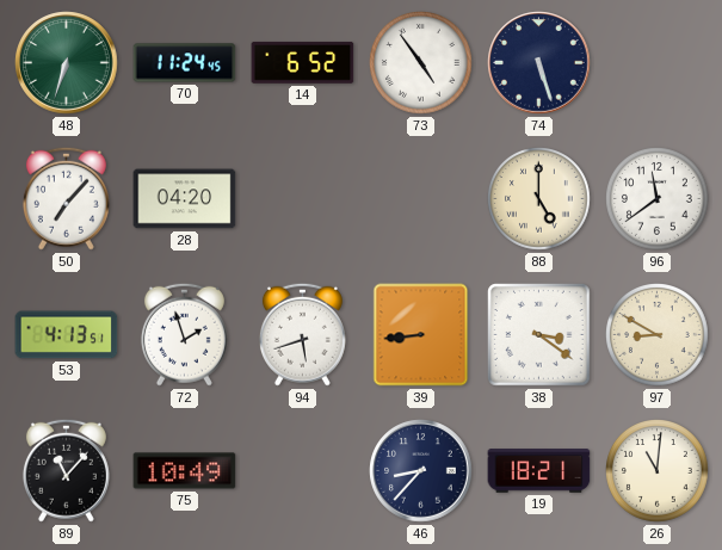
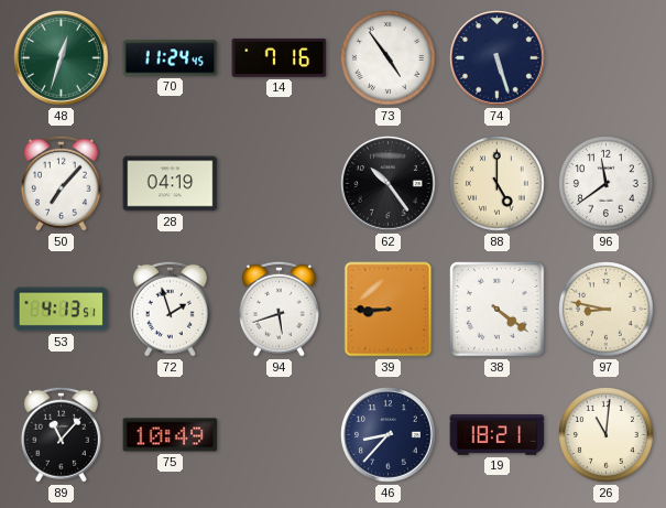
48: 6:33 -> 12:33 (62, 58)
14: 6:52 -> 7:16 (280, 57)
28: 04:20 -> 04:19 (171, 184)
62: none -> 10:24 (389, 184)
39: 8:44 -> 8:45 (389, 310)
38: 3:21 -> 4:21 (498, 310)
97: 8:50 -> 8:47 (607, 310)
